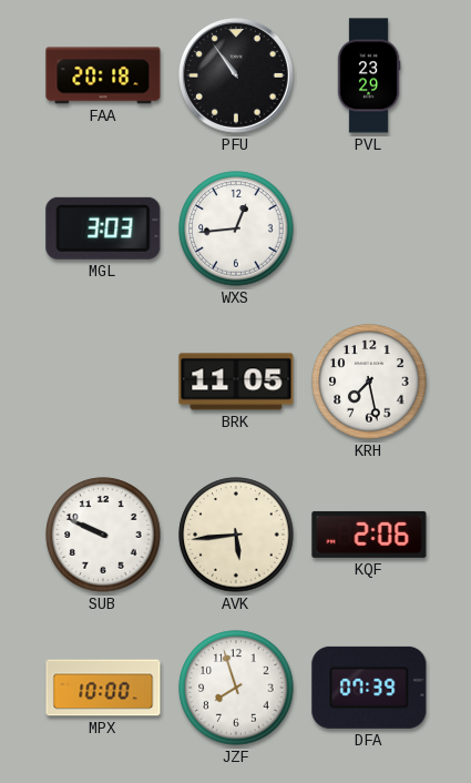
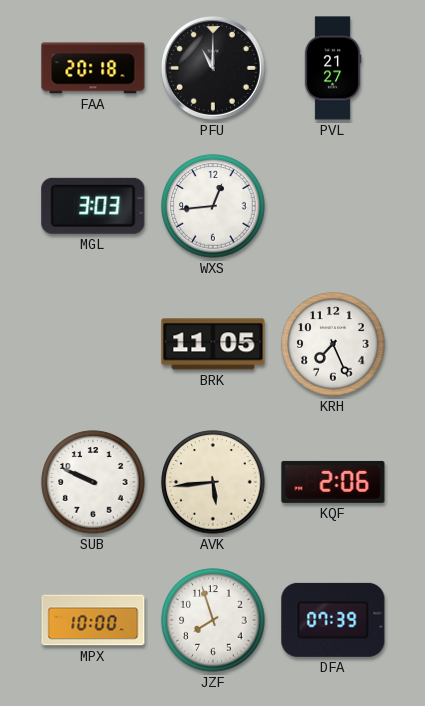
PFU: 10:54 -> 11:00 (213, 68)
PVL: 23:29 -> 21:27 (333, 68)
KRH: 7:28 -> 7:26 (333, 344)
